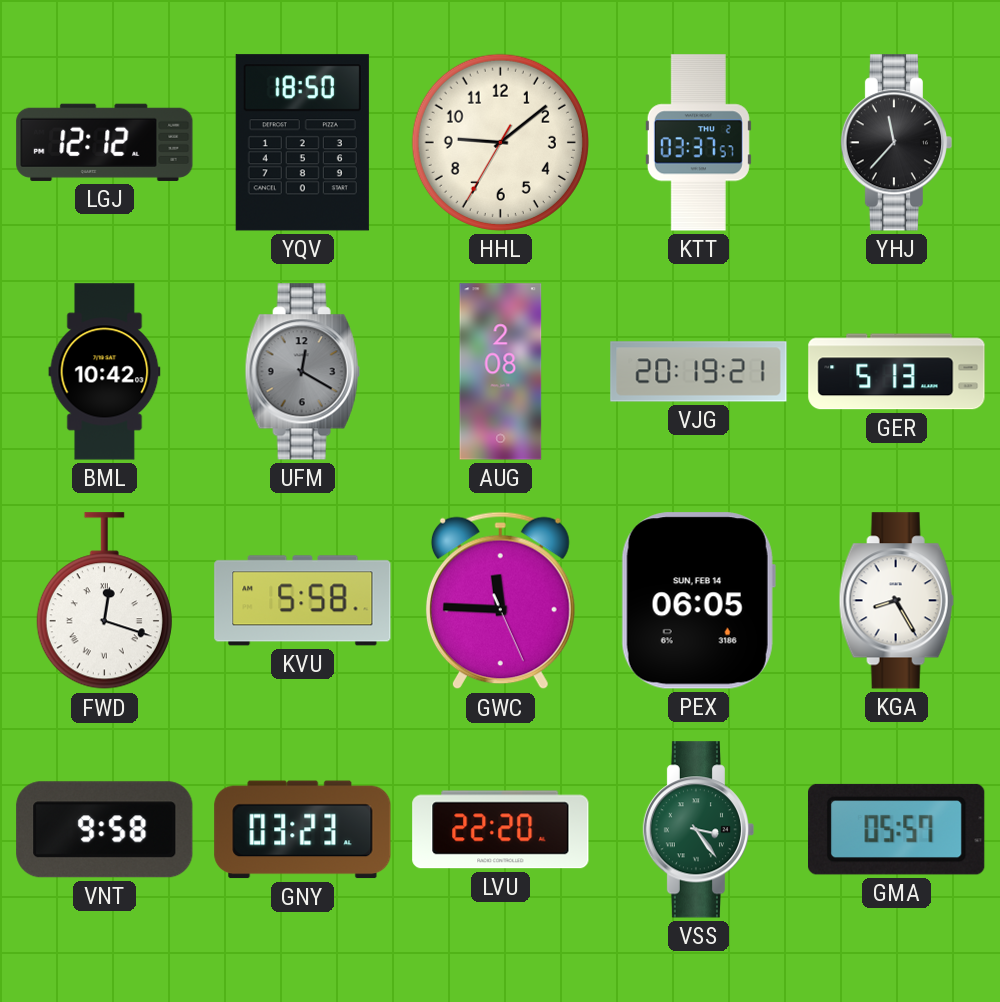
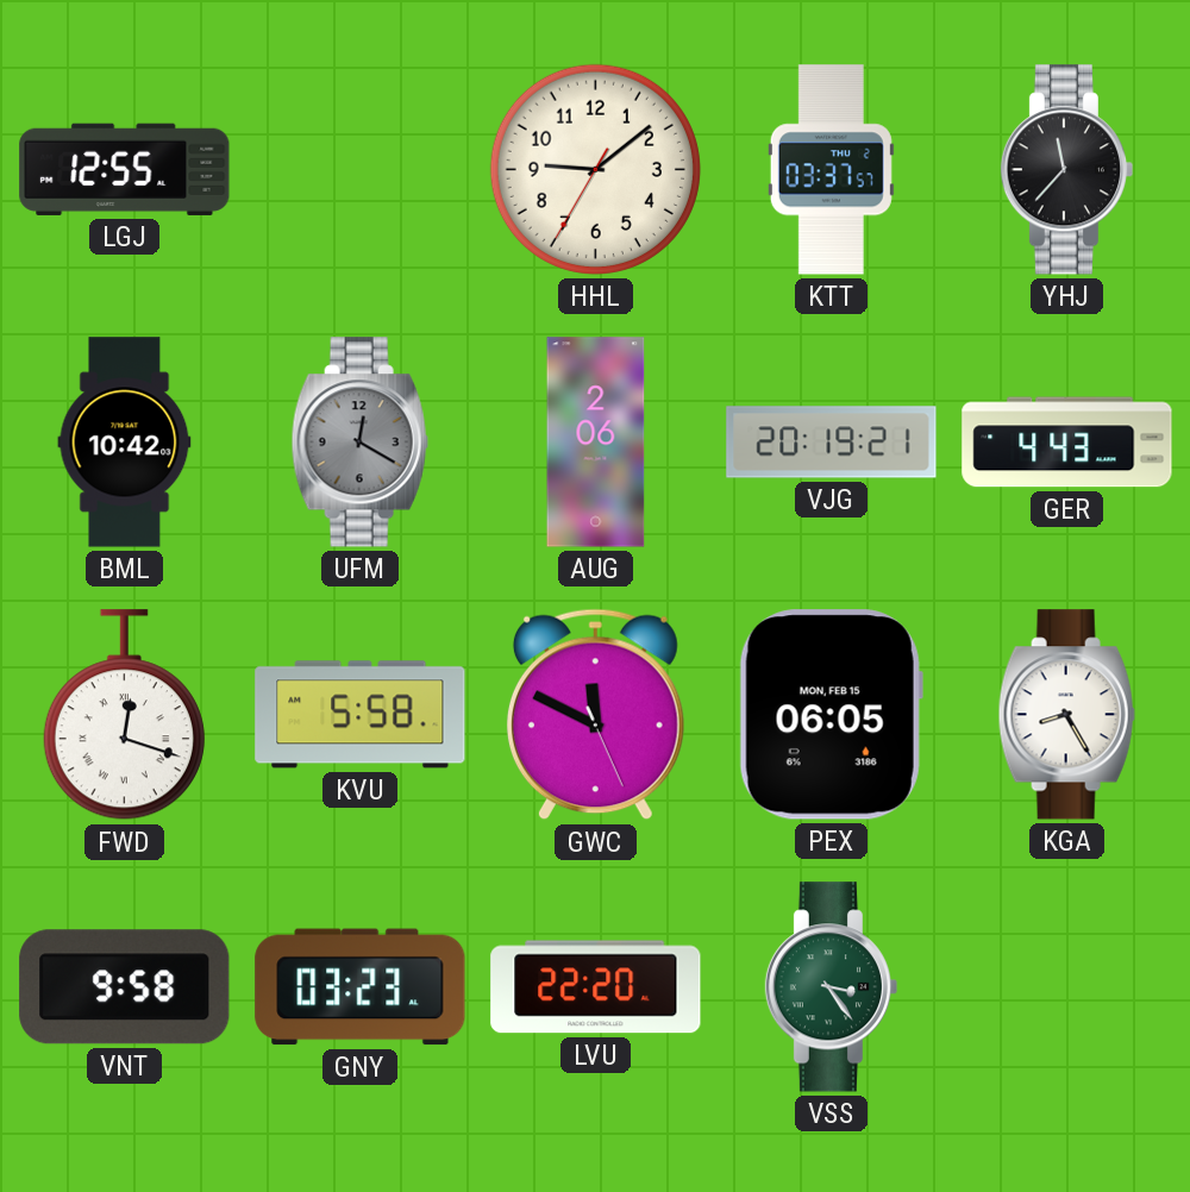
LGJ: 12:12 -> 12:55 (125, 169)
YQV: 18:50 -> none (302, 143)
AUG: 2:08 -> 2:06 (596, 443)
GER: 5:13 -> 4:43 (1067, 443)
GWC: 11:45 -> 11:49 (595, 715)
PEX date: SUN, FEB 14 -> MON, FEB 15 (831, 715)
GMA: 05:57 -> none (897, 829)
